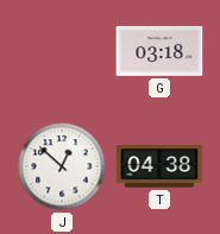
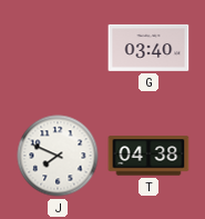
G: 03:18 -> 03:40 (148, 48)
J: 12:52 -> 7:49 (58, 156)
